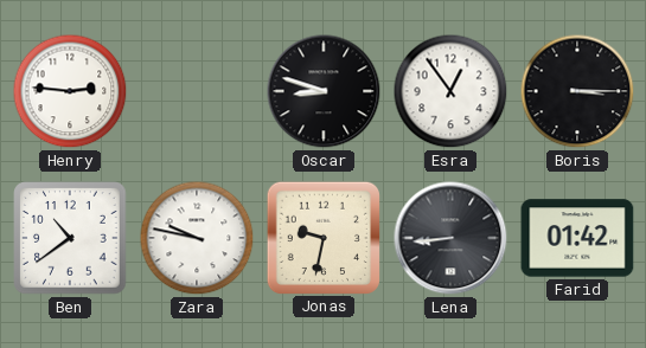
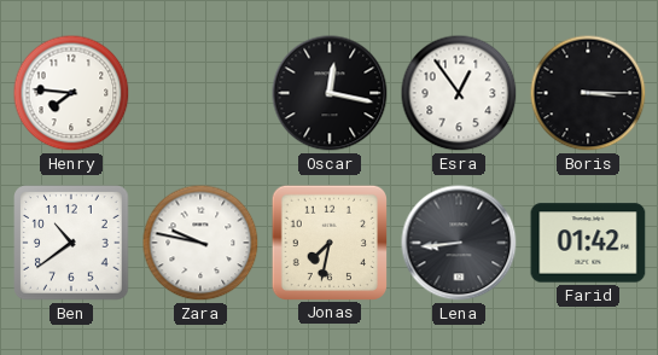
Henry: 2:46 -> 7:46 (71, 93)
Oscar: 8:48 -> 12:17 (330, 93)
Jonas: 9:32 -> 7:32 (328, 241)
